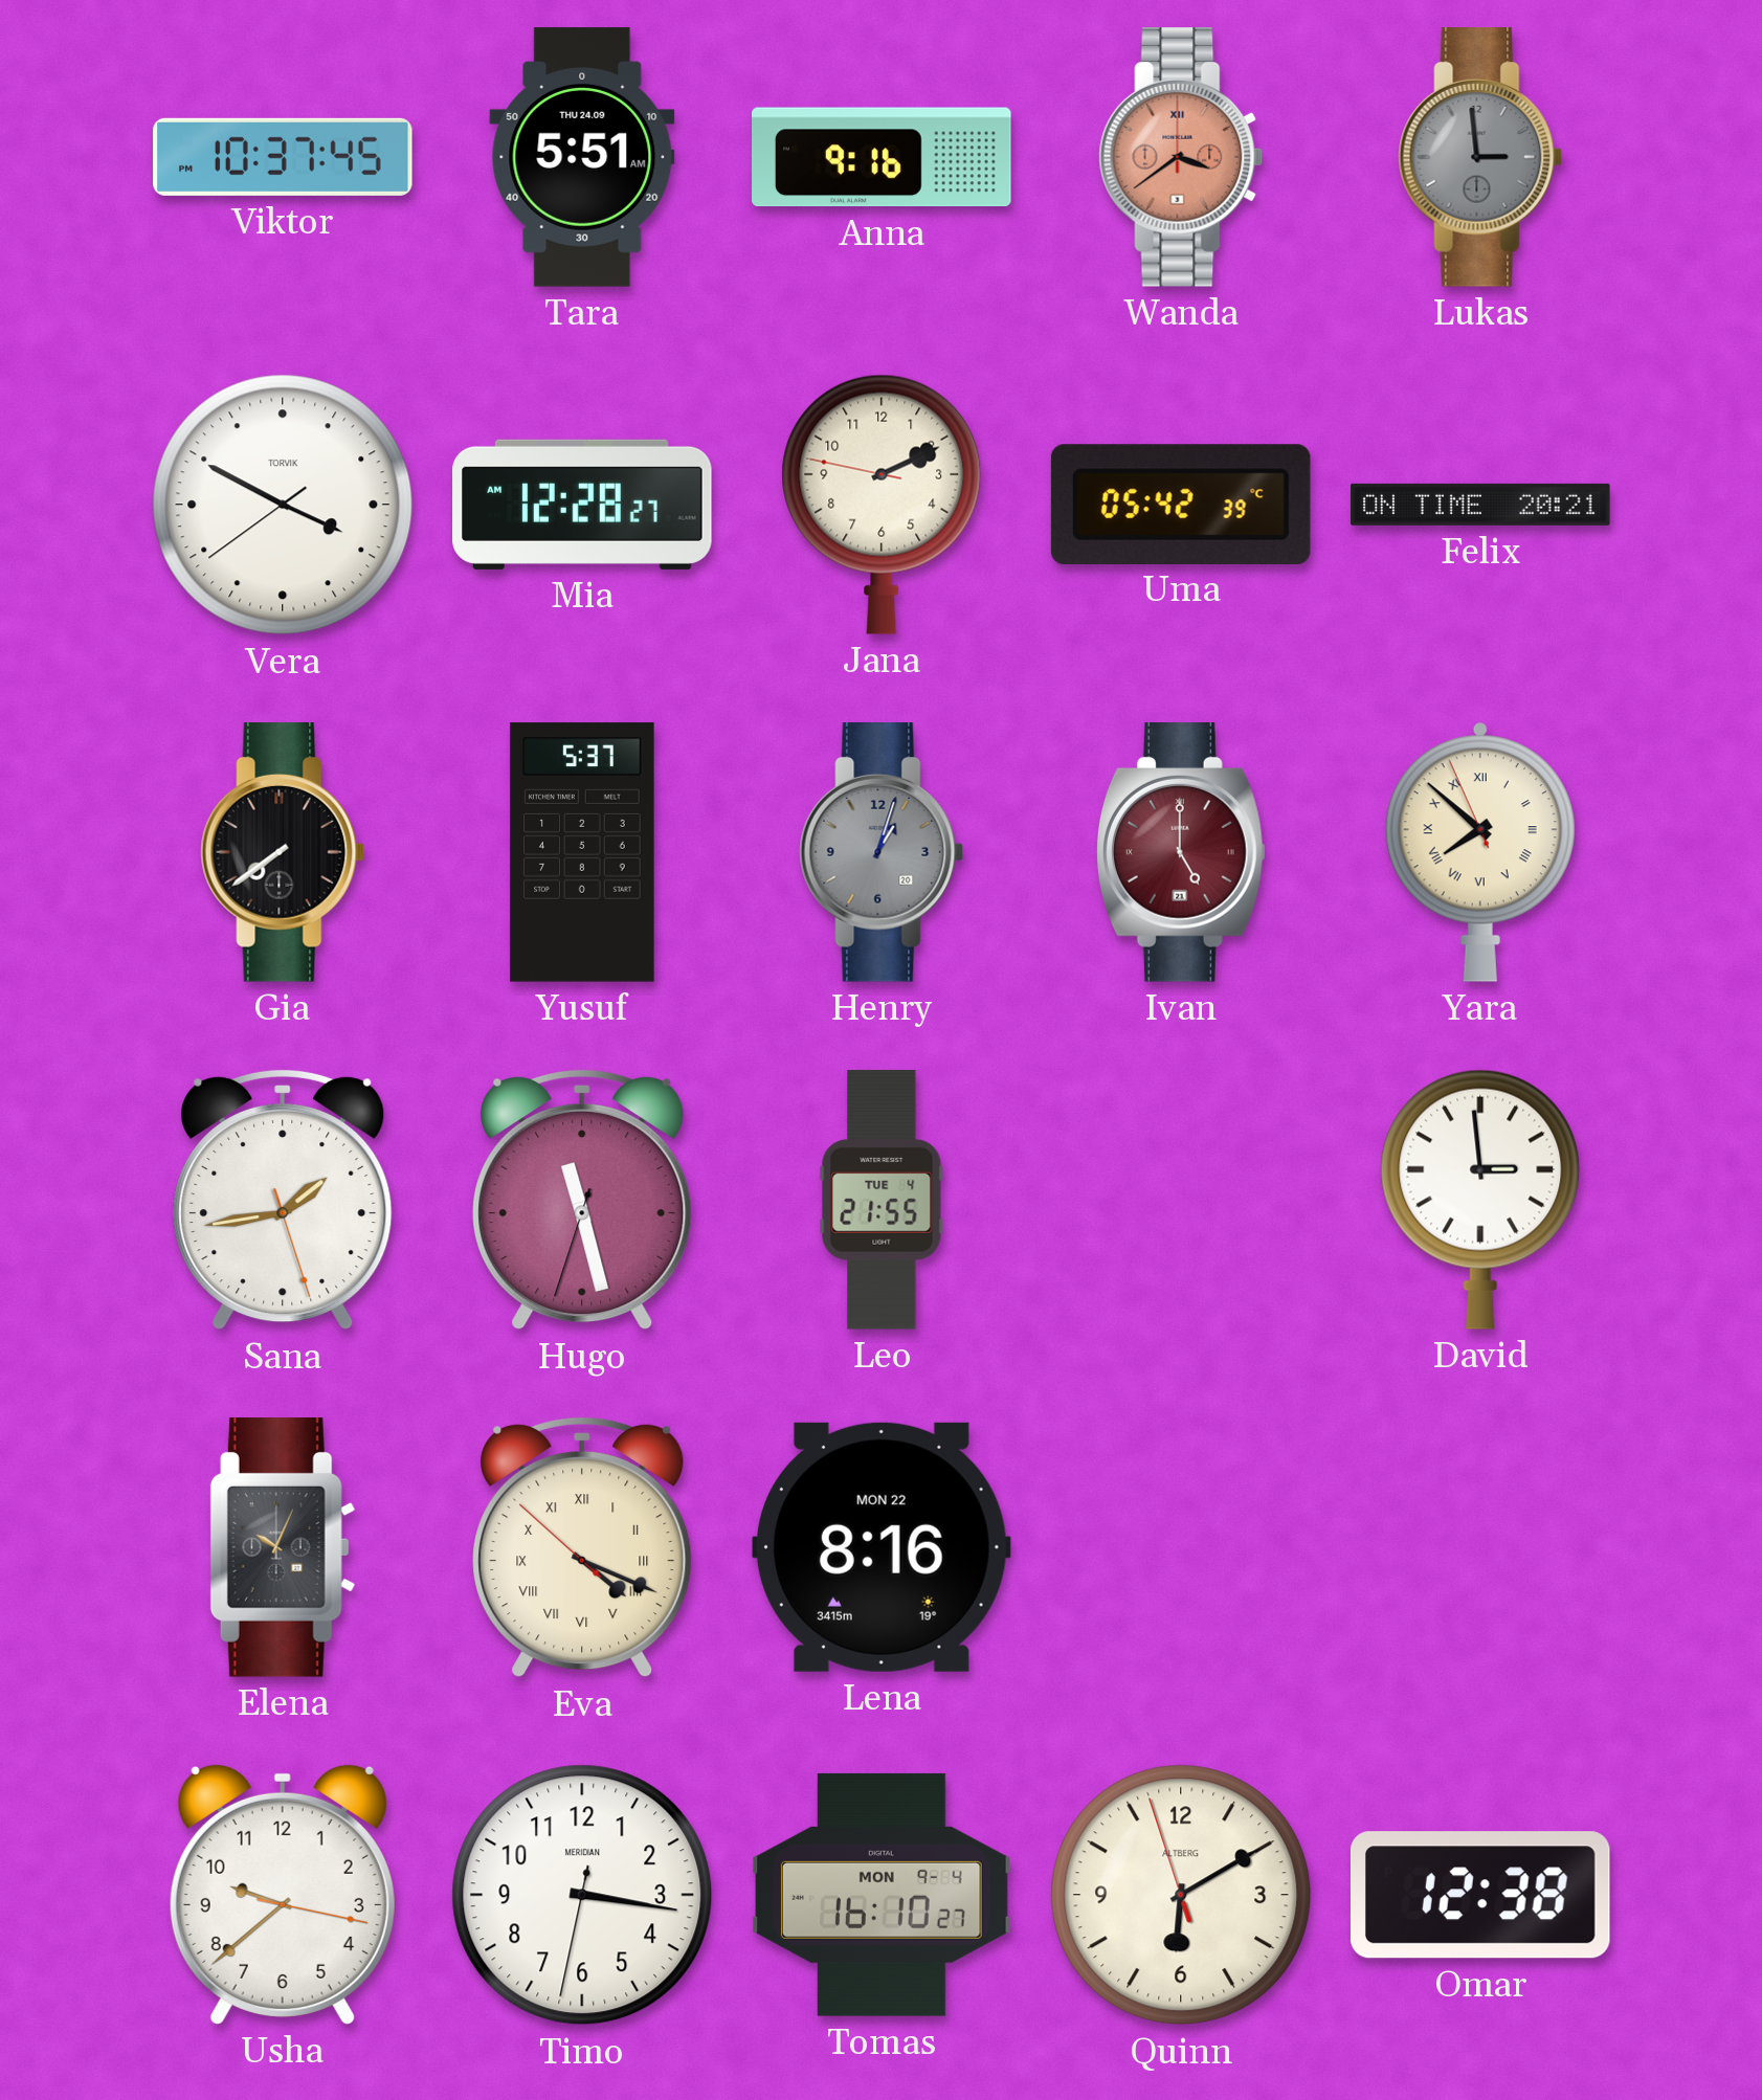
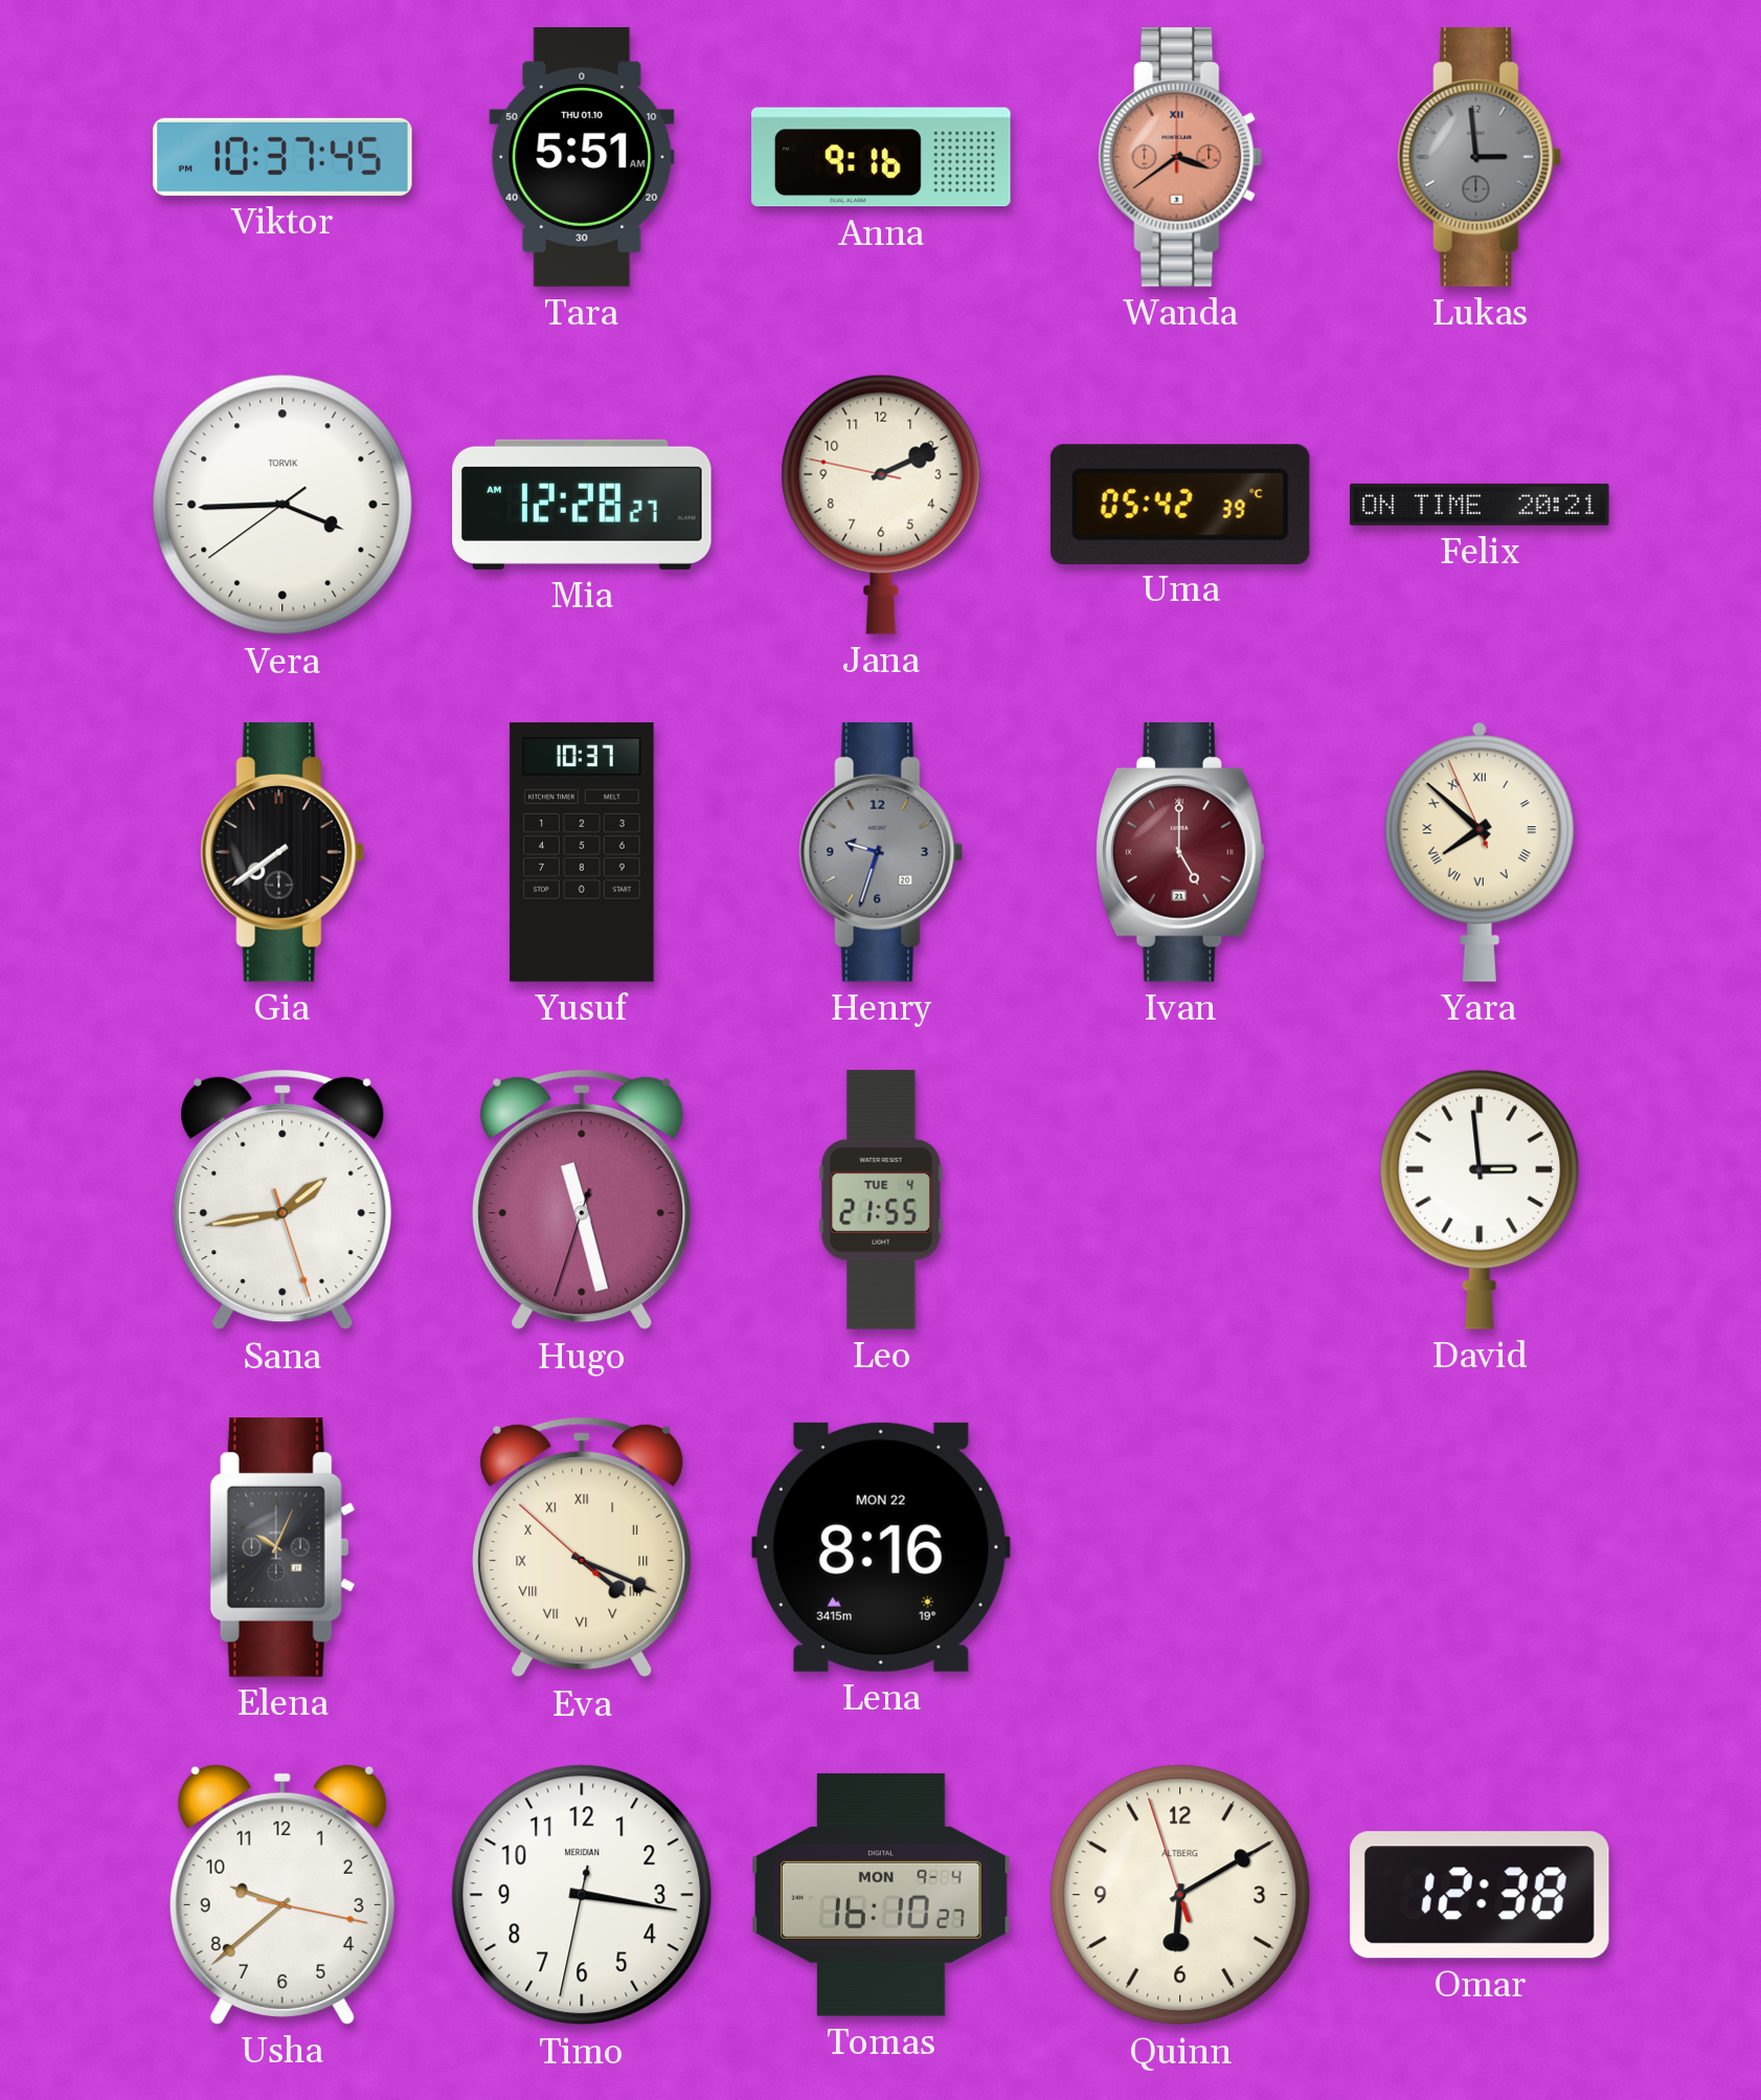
Tara date: THU 24.09 -> THU 01.10 (582, 157)
Vera: 3:49 -> 3:44 (283, 505)
Yusuf: 5:37 -> 10:37 (582, 852)
Henry: 1:03 -> 9:33 (881, 853)
